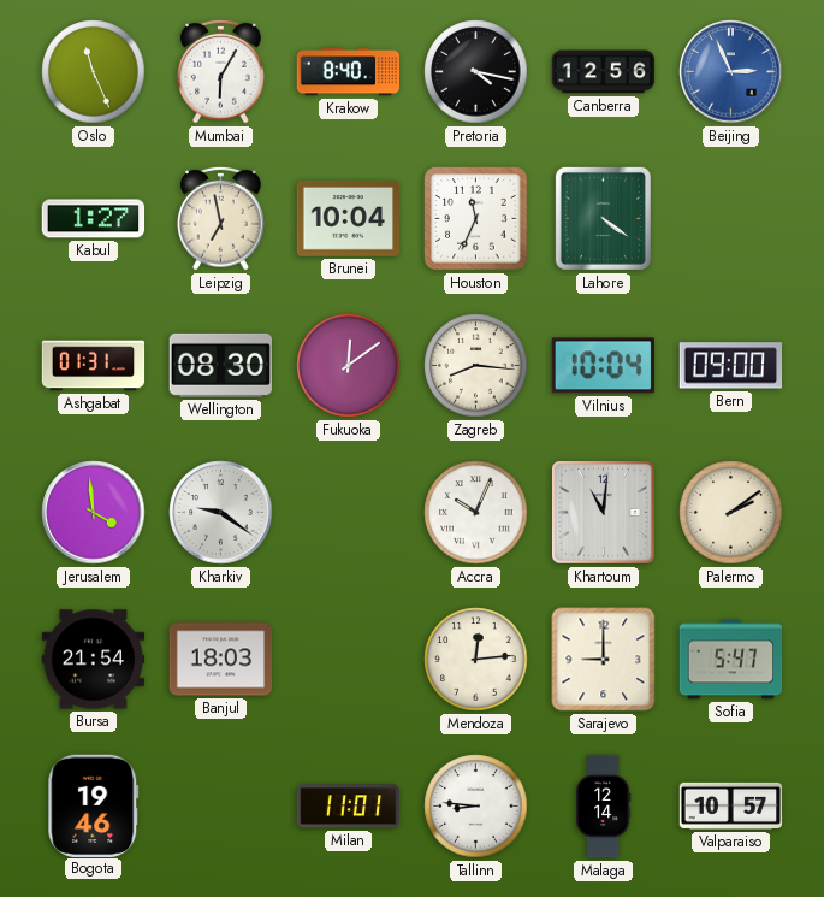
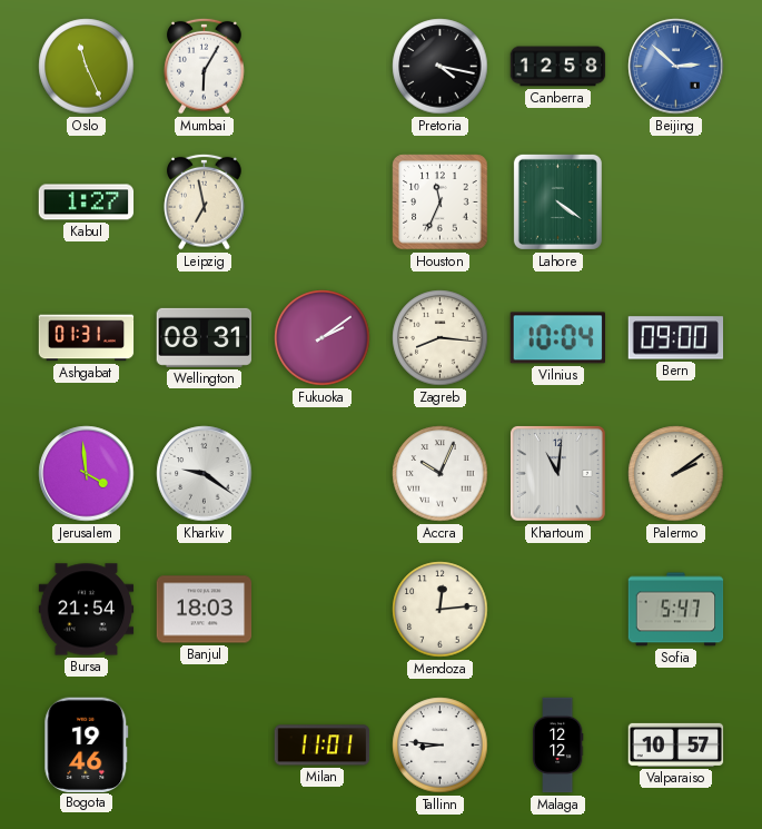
Krakow: 8:40 -> none (349, 72)
Canberra: 12:56 -> 12:58 (558, 67)
Beijing: 2:56 -> 2:52 (676, 67)
Brunei: 10:04 -> none (349, 218)
Wellington: 08:30 -> 08:31 (205, 337)
Fukuoka: 12:09 -> 2:09 (323, 338)
Sarajevo: 9:00 -> none (604, 660)
Malaga: 12:14 -> 12:12 (557, 746)
